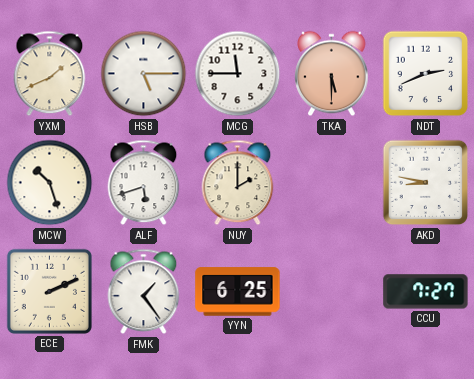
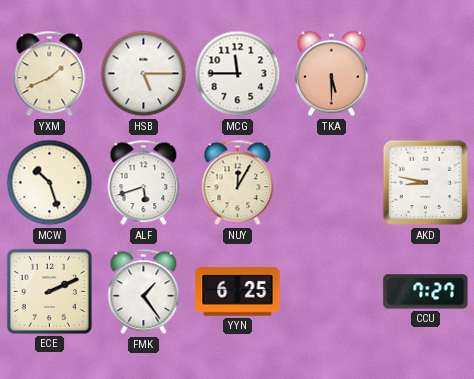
NDT: 2:41 -> none (426, 74)
NUY: 2:00 -> 12:05 (238, 183)
